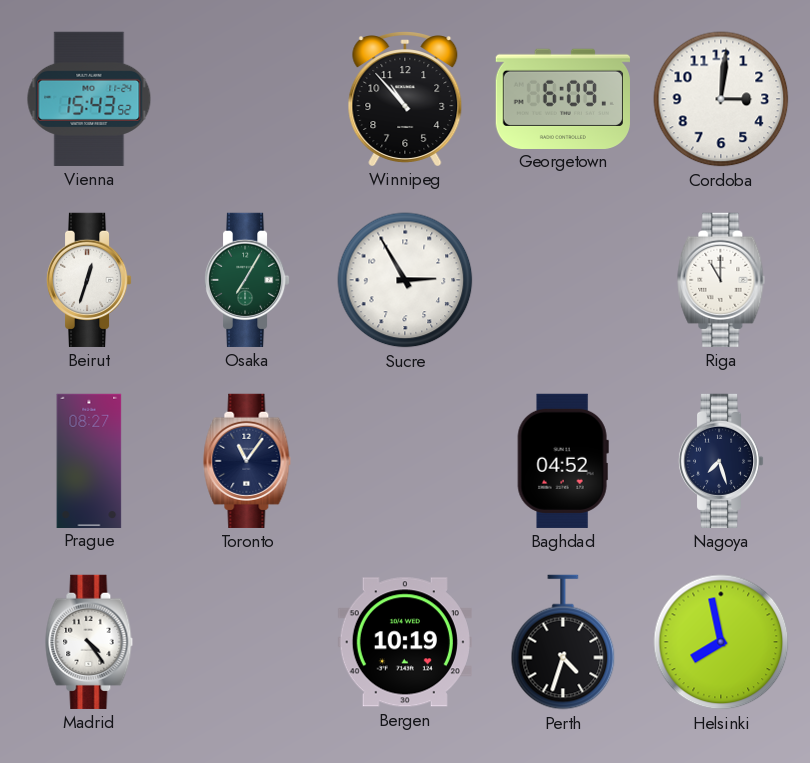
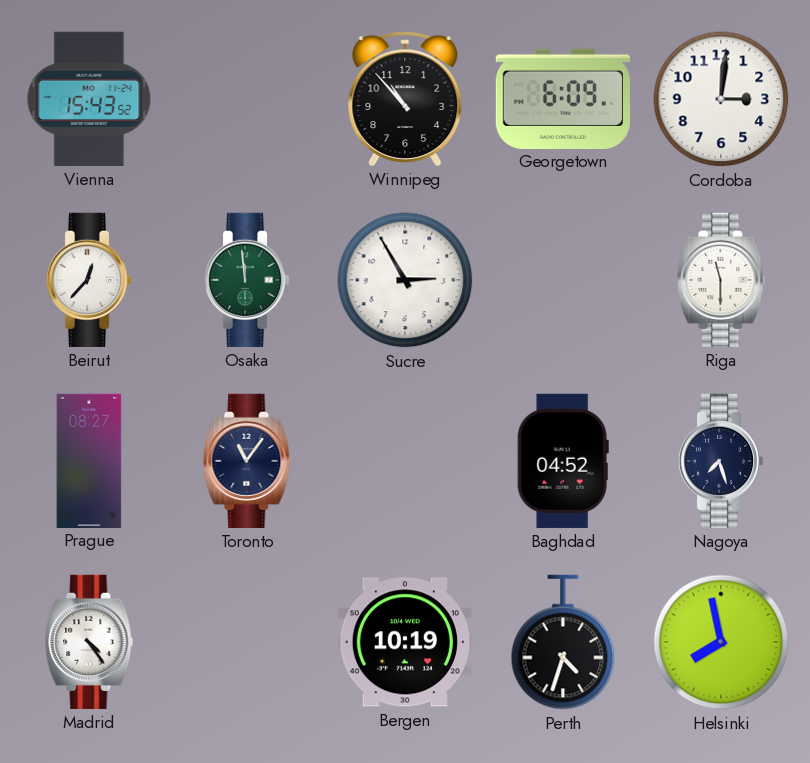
Beirut: 12:33 -> 12:37 (89, 280)
Osaka: 7:05 -> 11:59 (247, 280)
Riga: 11:00 -> 11:30 (721, 280)
